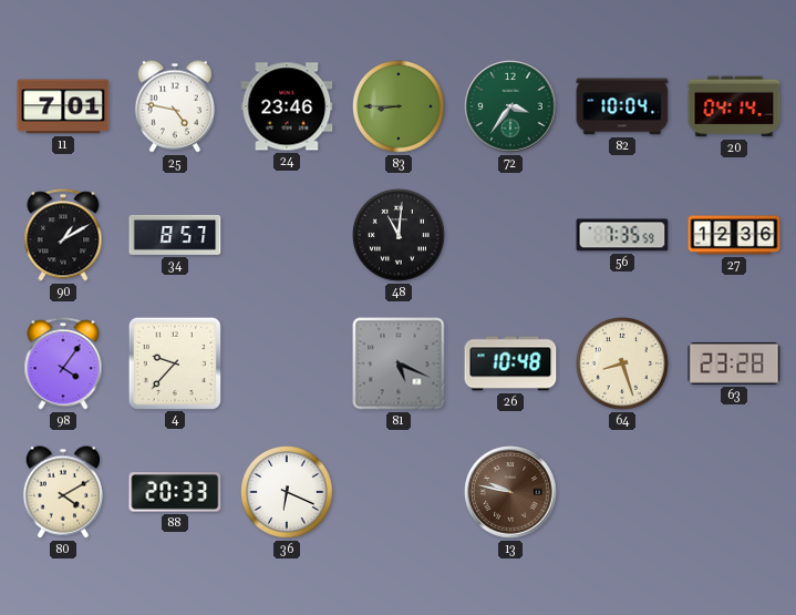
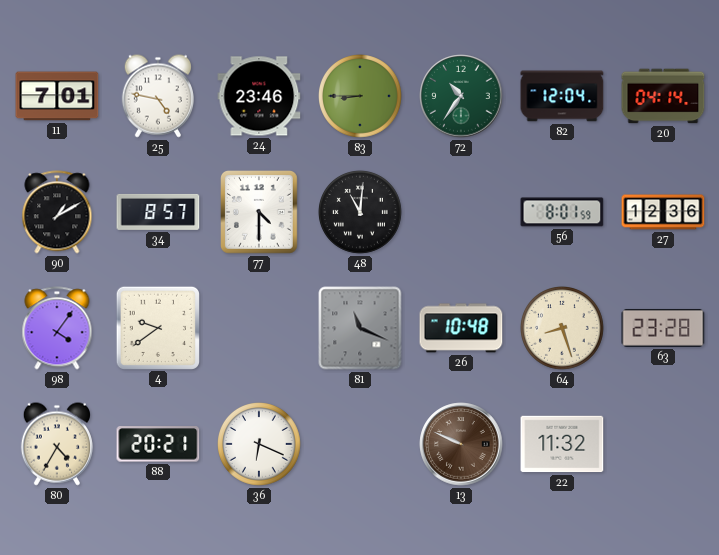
72: 3:36 -> 10:36 (461, 96)
82: 10:04 -> 12:04 (562, 96)
77: none -> 4:30 (260, 213)
56: 7:35 -> 8:01 (562, 212)
4: 9:37 -> 9:39 (157, 327)
81: 5:19 -> 11:19 (360, 328)
80: 4:10 -> 4:35 (56, 444)
88: 20:33 -> 20:21 (158, 444)
13: 9:47 -> 9:49 (461, 444)
22: none -> 11:32 (562, 444)
